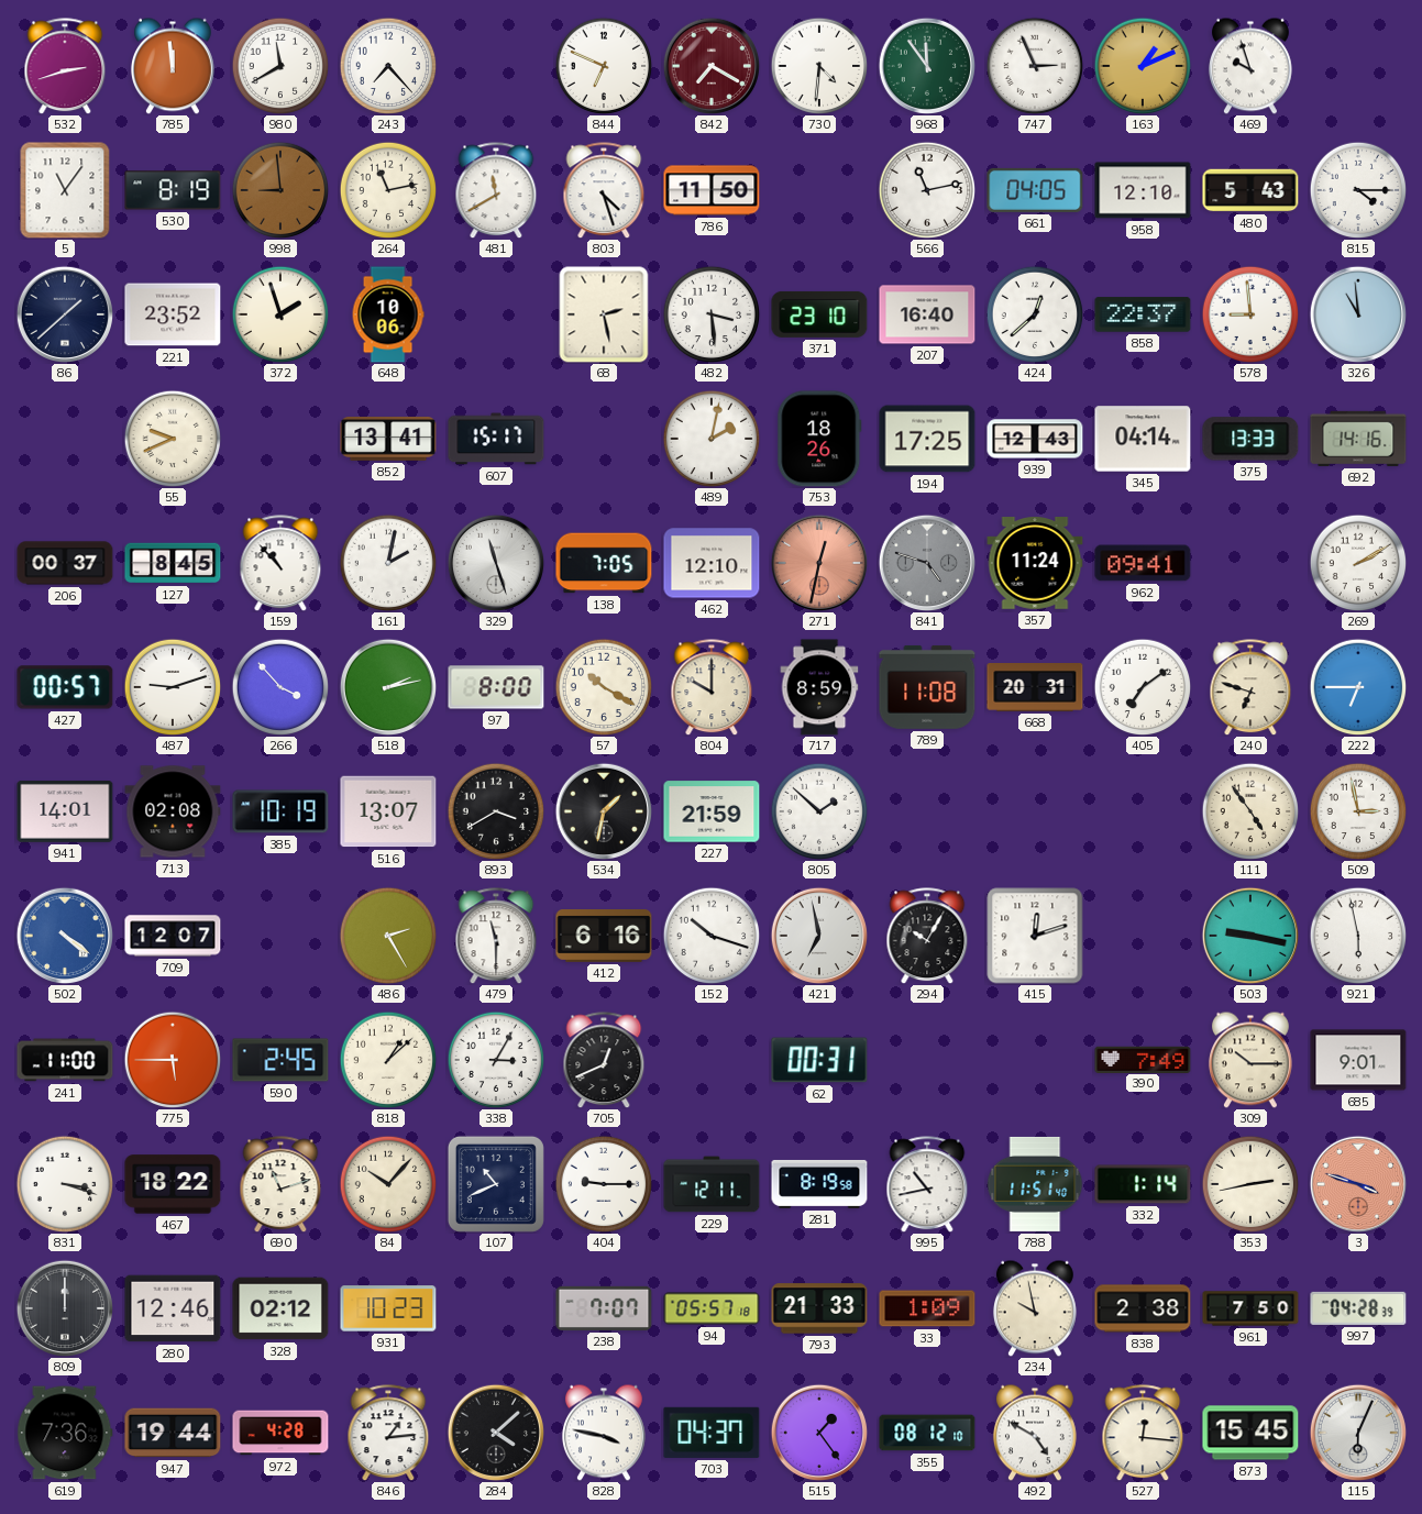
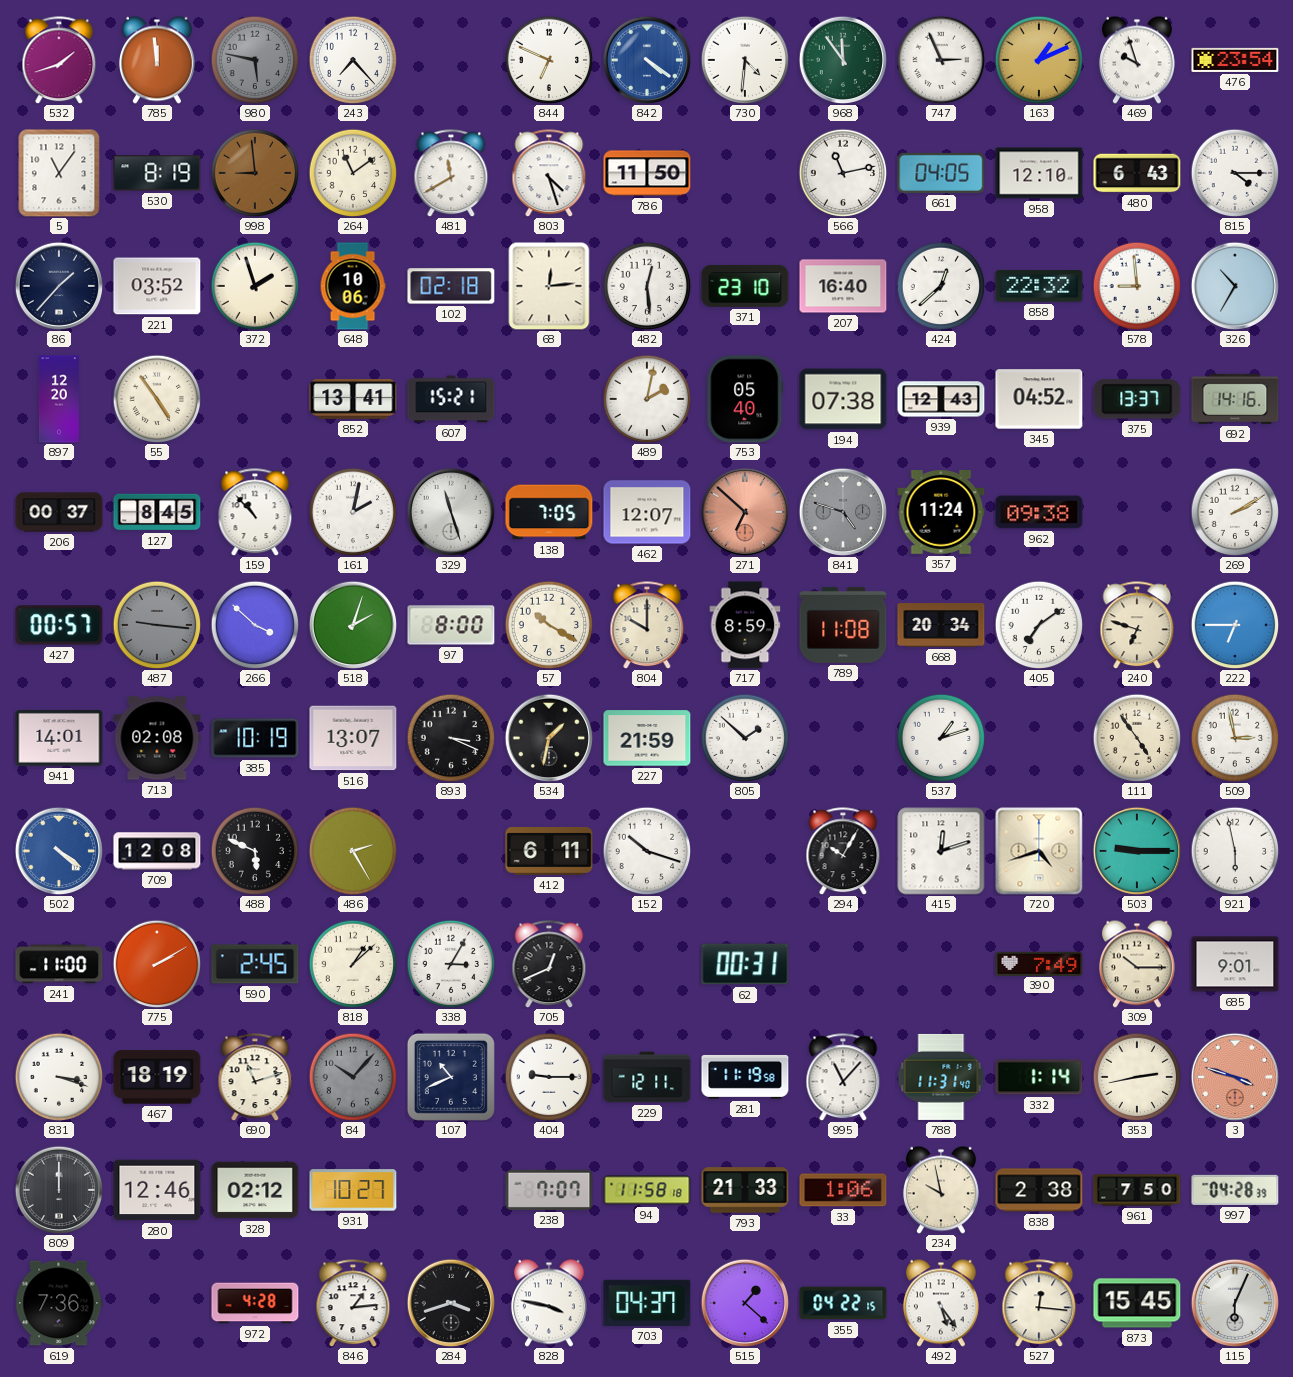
532: 2:42 -> 1:42 (59, 60)
980: 11:40 -> 5:47 (255, 60)
980 dial: white -> grey (255, 60)
842: 7:20 -> 4:21 (647, 60)
842 dial: burgundy -> blue (647, 60)
476: none -> 23:54 (1235, 60)
264: 11:13 -> 11:09 (353, 173)
480: 5:43 -> 6:43 (1137, 173)
86: 1:38 -> 1:37 (59, 286)
221: 23:52 -> 03:52 (157, 286)
102: none -> 02:18 (451, 286)
68: 2:28 -> 12:14 (549, 286)
482: 3:29 -> 12:29 (647, 286)
858: 22:37 -> 22:32 (1039, 286)
326: 10:59 -> 10:35 (1235, 286)
897: none -> 12:20 (59, 399)
55: 9:41 -> 4:54 (157, 399)
607: 15:17 -> 15:21 (451, 399)
753: 18:26 -> 05:40 (745, 399)
194: 17:25 -> 07:38 (843, 399)
345: 04:14 -> 04:52 (1039, 399)
375: 13:33 -> 13:37 (1137, 399)
462: 12:10 -> 12:07 (647, 512)
271: 12:32 -> 6:52 (745, 512)
962: 09:41 -> 09:38 (1039, 512)
487: 9:12 -> 9:16 (157, 625)
487 dial: white -> grey (157, 625)
266: 3:53 -> 3:52 (255, 625)
518: 2:13 -> 2:03 (353, 625)
668: 20:31 -> 20:34 (941, 626)
893: 3:40 -> 3:19 (451, 738)
537: none -> 1:12 (941, 738)
709: 12:07 -> 12:08 (157, 851)
488: none -> 5:49 (255, 851)
479: 11:30 -> none (496, 936)
412: 6:16 -> 6:11 (549, 852)
421: 6:58 -> none (819, 936)
720: none -> 4:42 (1039, 851)
503: 9:17 -> 9:15 (1137, 851)
775: 5:45 -> 2:10 (157, 964)
467: 18:22 -> 18:19 (157, 1077)
84 dial: cream -> grey (353, 1077)
281: 8:19 -> 11:19 (745, 1077)
995: 10:43 -> 11:07 (843, 1077)
788: 11:51 -> 11:31 (941, 1077)
931: 10:23 -> 10:27 (353, 1190)
94: 05:57 -> 11:58 (647, 1190)
33: 1:09 -> 1:06 (843, 1190)
947: 19:44 -> none (173, 1433)
284: 4:08 -> 3:42 (451, 1303)
515: 1:24 -> 1:22 (745, 1303)
355: 08:12 -> 04:22 (843, 1303)
492: 4:50 -> 5:24 (941, 1303)
